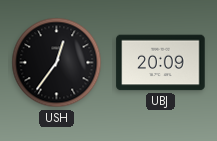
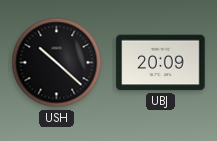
USH: 12:36 -> 10:22 (57, 63)
